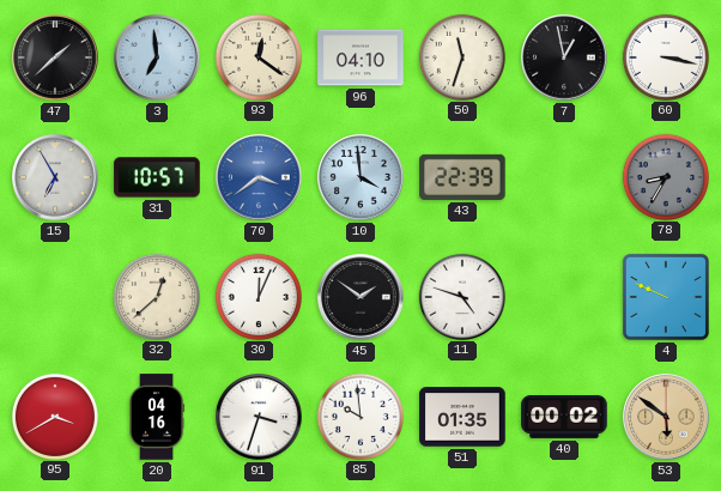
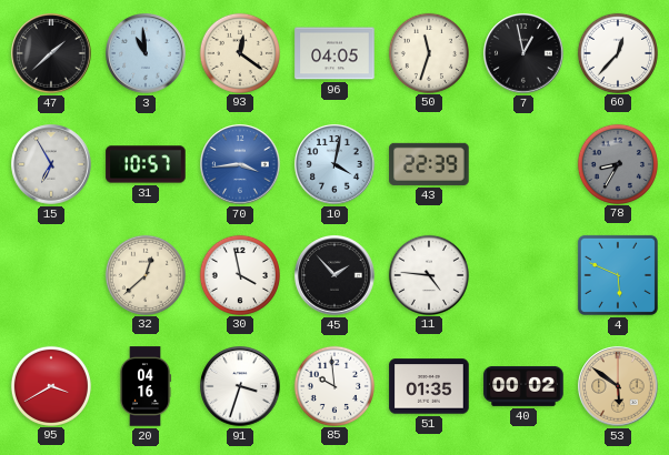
3: 6:59 -> 10:59 (146, 53)
96: 04:10 -> 04:05 (334, 53)
60: 3:17 -> 12:37 (617, 52)
70: 3:39 -> 3:44 (240, 164)
10: 3:59 -> 4:02 (334, 164)
30: 12:04 -> 3:58 (239, 274)
45: 1:51 -> 1:53 (334, 275)
11: 4:48 -> 4:46 (428, 274)
4: 9:49 -> 5:49 (618, 275)
